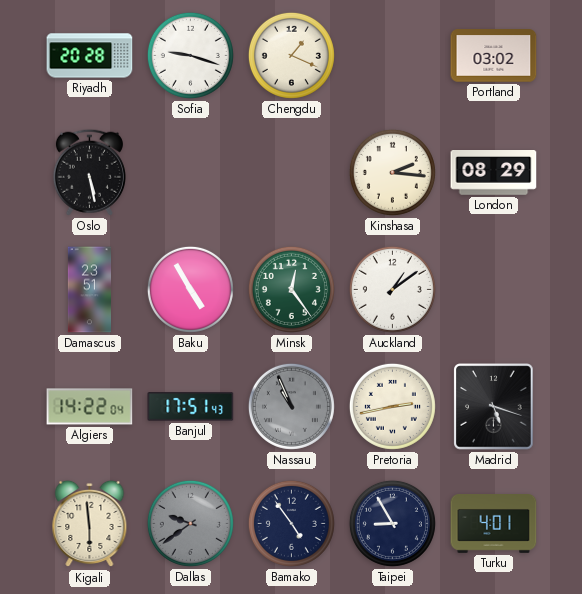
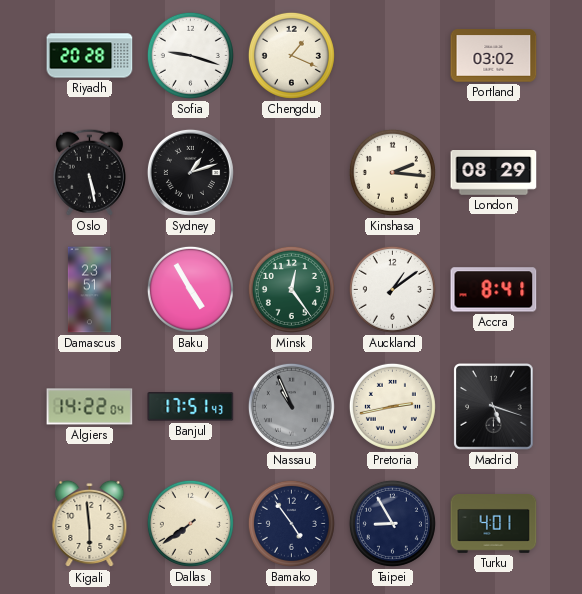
Sydney: none -> 1:12 (190, 172)
Accra: none -> 8:41 (494, 290)
Dallas: 9:39 -> 7:39 (190, 523)
Dallas dial: grey -> cream (190, 523)
